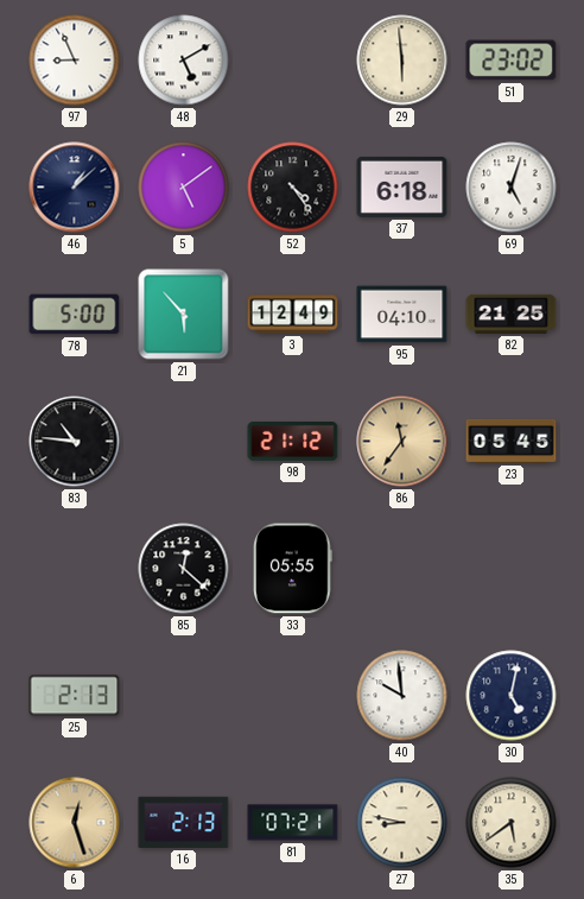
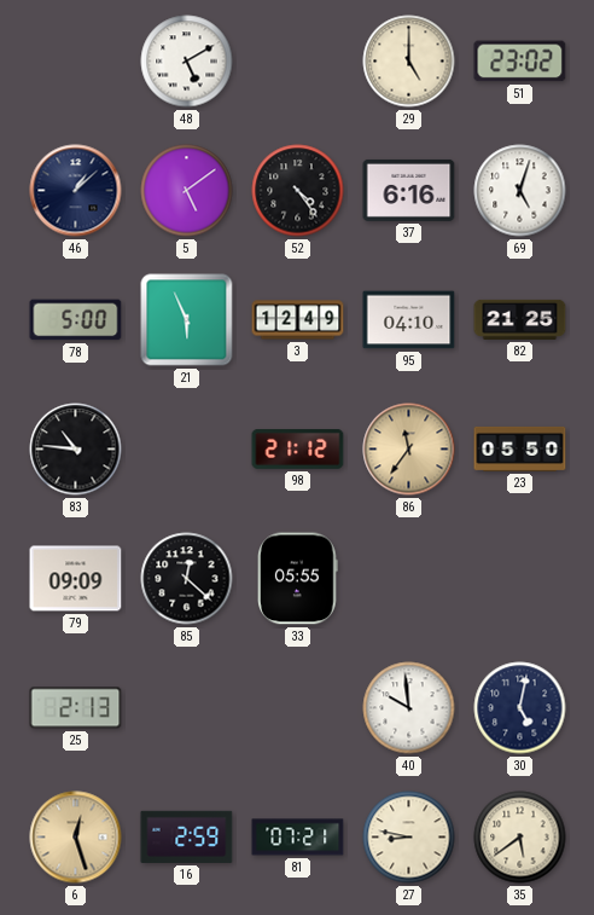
97: 8:56 -> none (75, 61)
29: 5:59 -> 5:00 (409, 62)
37: 6:18 -> 6:16 (409, 190)
21: 5:53 -> 5:56 (187, 320)
23: 05:45 -> 05:50 (520, 448)
79: none -> 09:09 (76, 579)
16: 2:13 -> 2:59 (187, 836)
